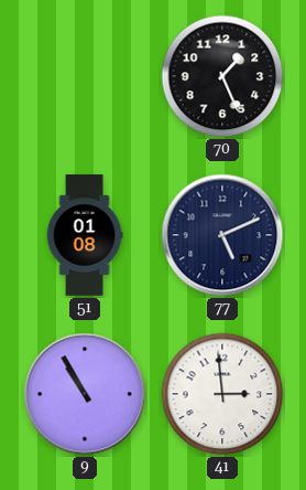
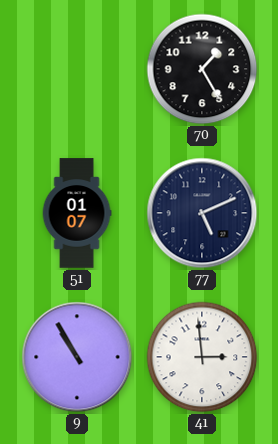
70: 1:26 -> 1:25 (202, 69)
51: 01:08 -> 01:07 (77, 213)
